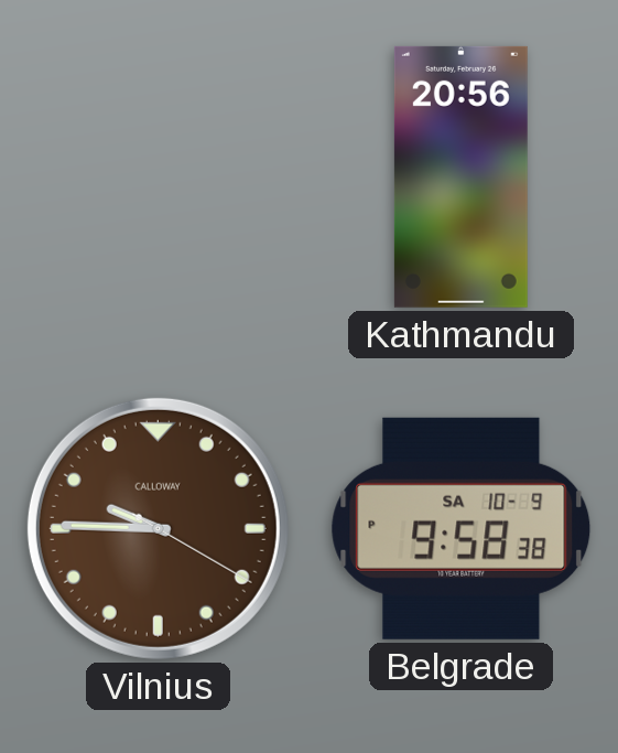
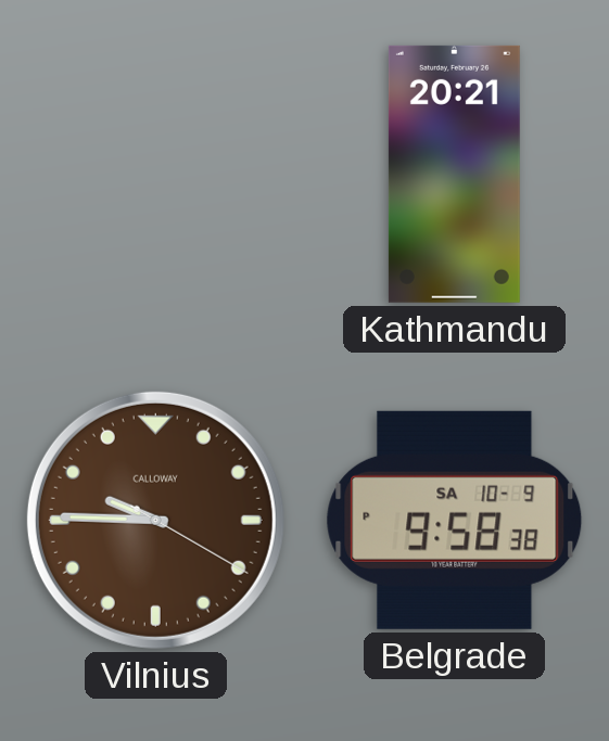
Kathmandu: 20:56 -> 20:21 (454, 174)
